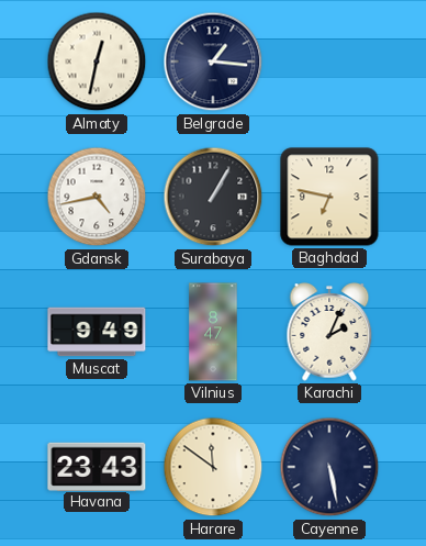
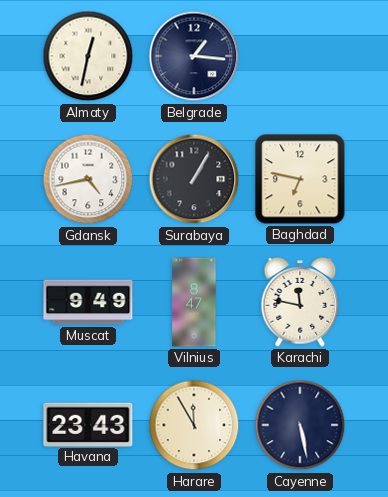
Karachi: 2:04 -> 11:47 (300, 302)
Harare: 11:51 -> 11:55 (194, 425)
